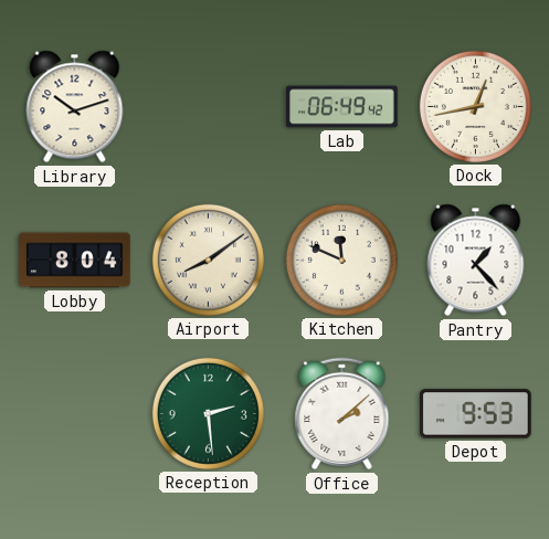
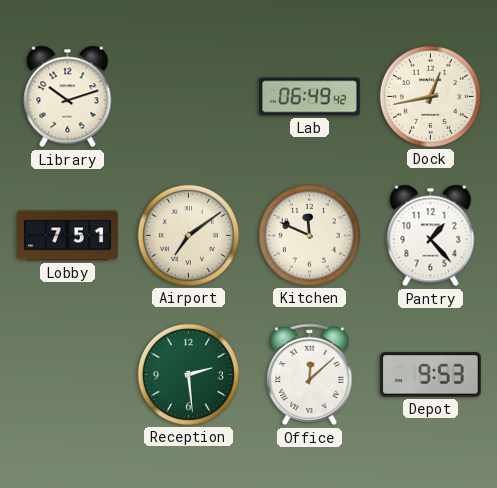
Lobby: 8:04 -> 7:51 (68, 236)
Airport: 8:09 -> 7:09 (188, 235)
Office: 2:08 -> 12:08 (310, 375)
